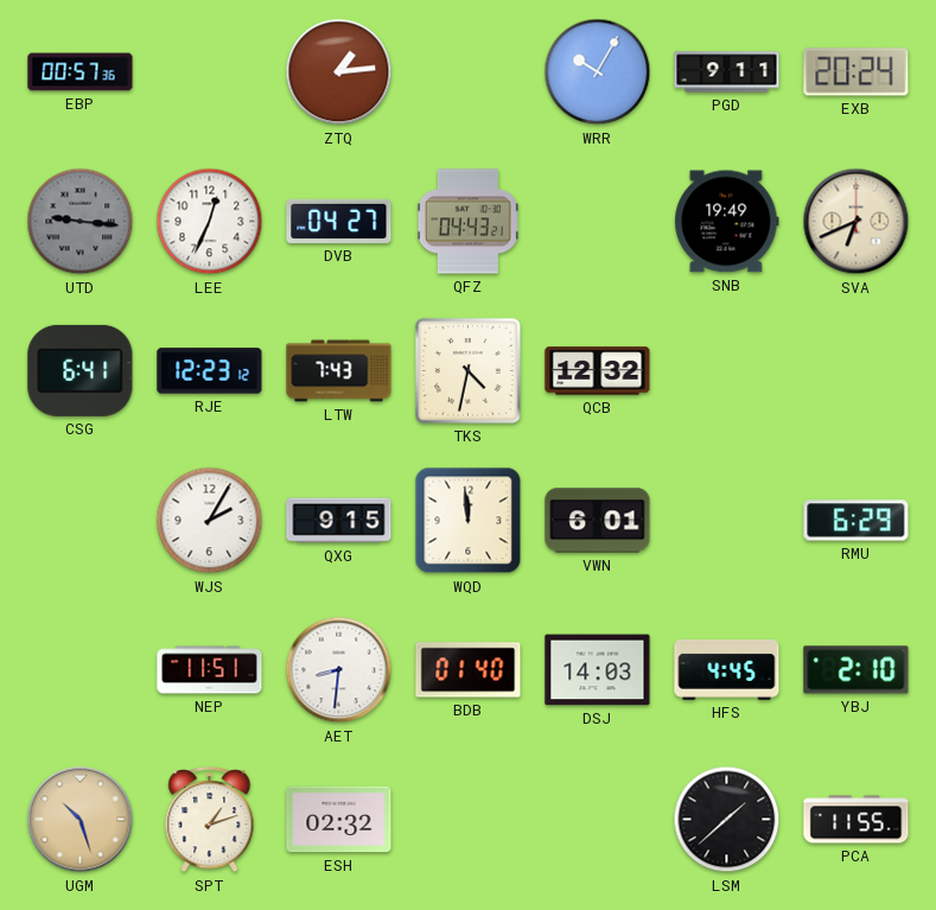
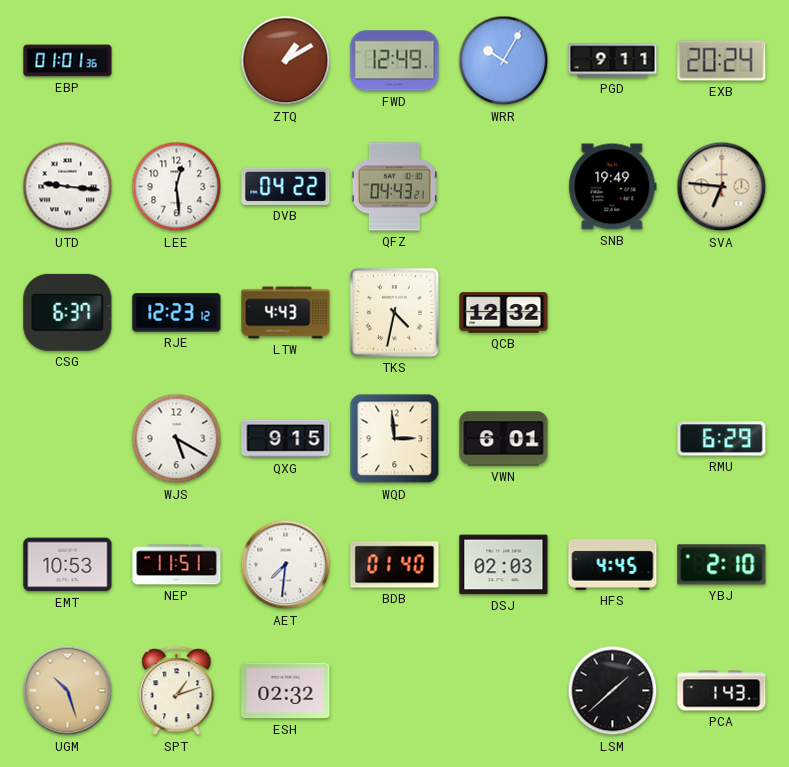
EBP: 00:57 -> 01:01 (68, 61)
ZTQ: 1:14 -> 1:10 (286, 61)
FWD: none -> 12:49 (395, 61)
UTD dial: grey -> white (68, 187)
LEE: 12:34 -> 12:29 (177, 187)
DVB: 04:27 -> 04:22 (286, 186)
SVA: 6:41 -> 6:46 (722, 187)
CSG: 6:41 -> 6:37 (68, 312)
LTW: 7:43 -> 4:43 (286, 313)
WJS: 2:05 -> 5:20 (177, 439)
WQD: 11:59 -> 2:59 (395, 439)
EMT: none -> 10:53 (68, 565)
AET: 8:31 -> 7:31 (286, 565)
DSJ: 14:03 -> 02:03 (504, 565)
PCA: 11:55 -> 1:43 (722, 691)
